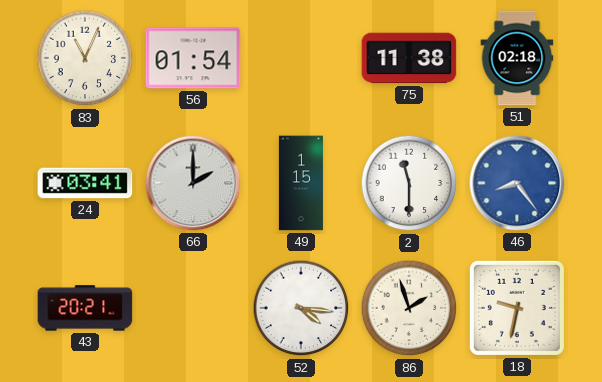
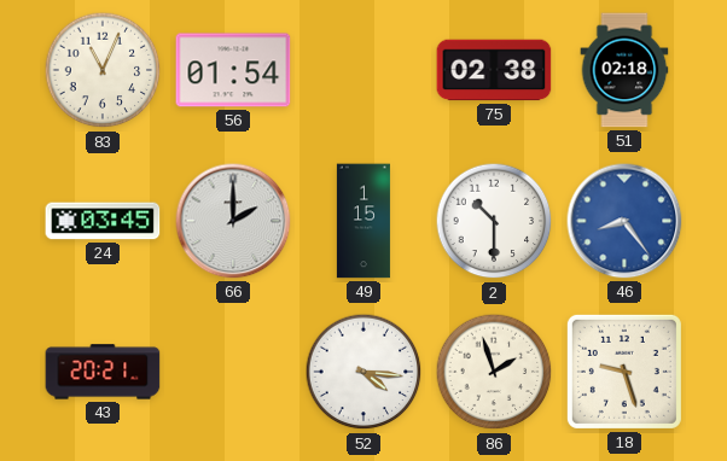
75: 11:38 -> 02:38 (494, 70)
24: 03:41 -> 03:45 (103, 221)
2: 11:30 -> 10:30 (494, 221)
18: 9:32 -> 9:27 (624, 372)
